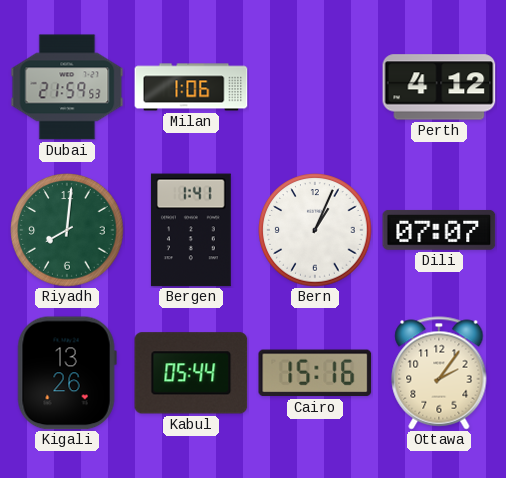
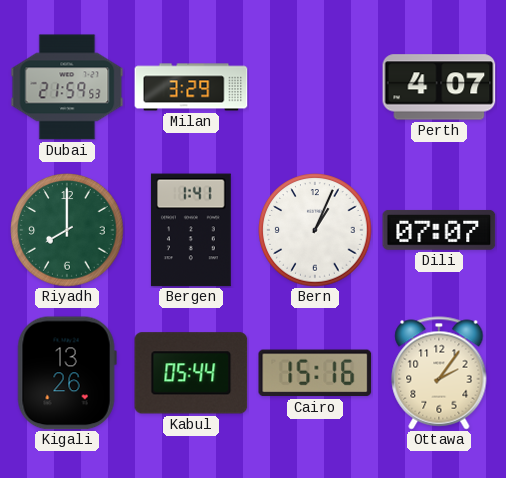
Milan: 1:06 -> 3:29 (191, 87)
Perth: 4:12 -> 4:07 (439, 87)
Riyadh: 8:01 -> 8:00 (67, 230)
